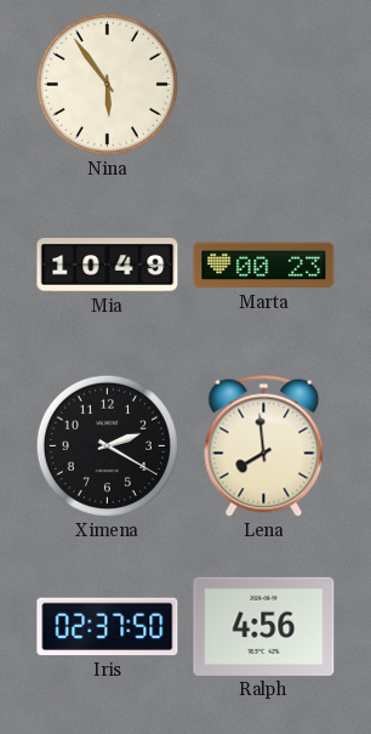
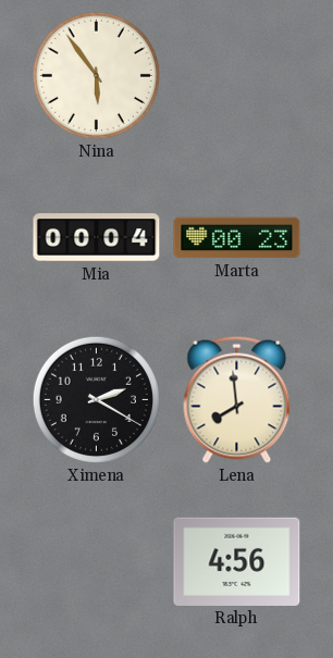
Mia: 10:49 -> 00:04 (97, 238)
Iris: 02:37 -> none (108, 627)
